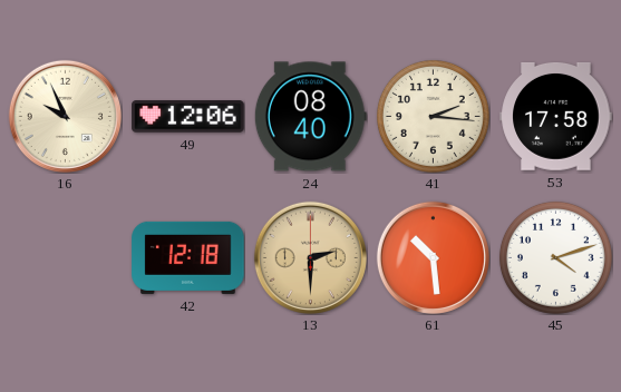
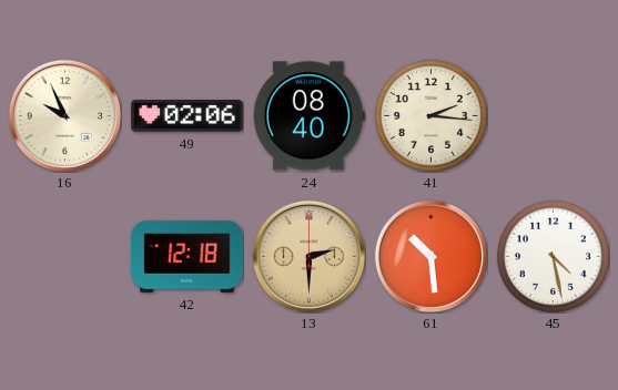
49: 12:06 -> 02:06 (188, 116)
53: 17:58 -> none (556, 116)
45: 4:12 -> 4:28 (553, 256)
